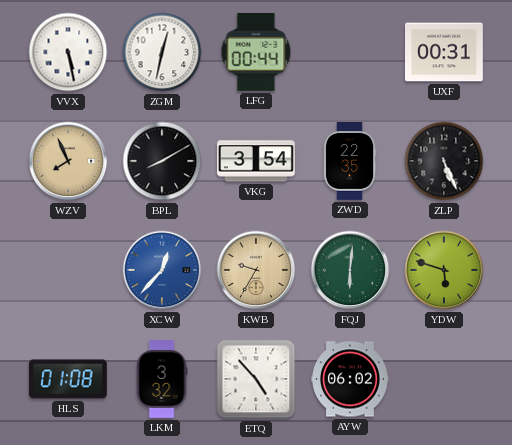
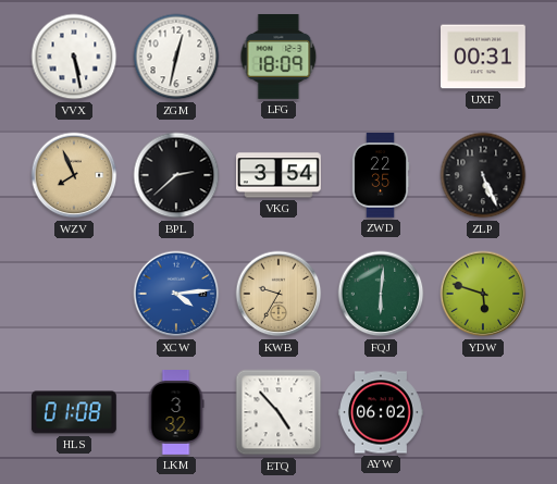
LFG: 00:44 -> 18:09 (278, 57)
BPL: 8:10 -> 2:38 (176, 175)
XCW: 12:37 -> 4:14 (176, 294)
